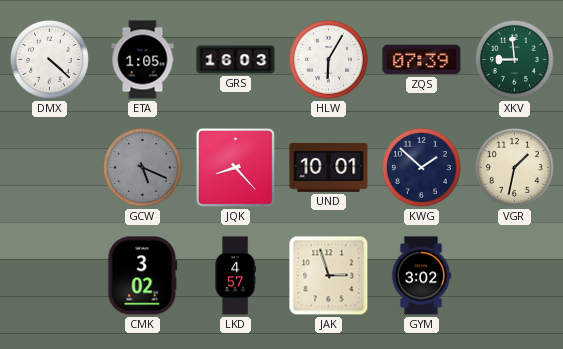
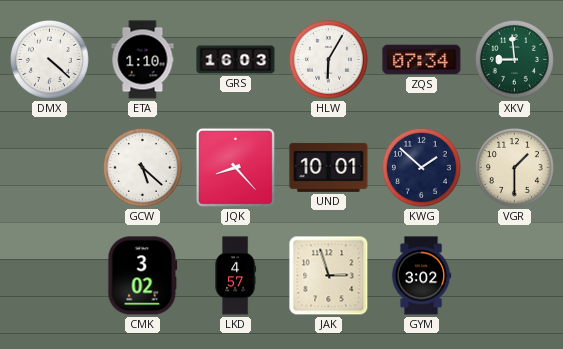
ETA: 1:05 -> 1:10 (143, 60)
ZQS: 07:39 -> 07:34 (422, 60)
GCW: 5:19 -> 5:22 (142, 167)
GCW dial: grey -> white (142, 167)
VGR: 1:32 -> 1:30 (514, 167)
